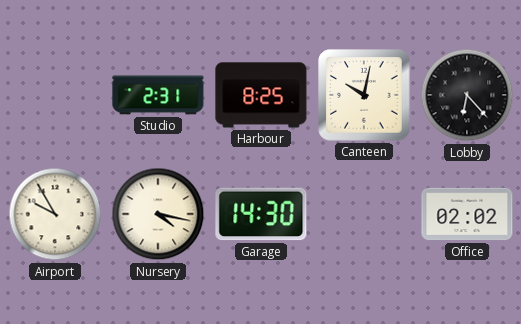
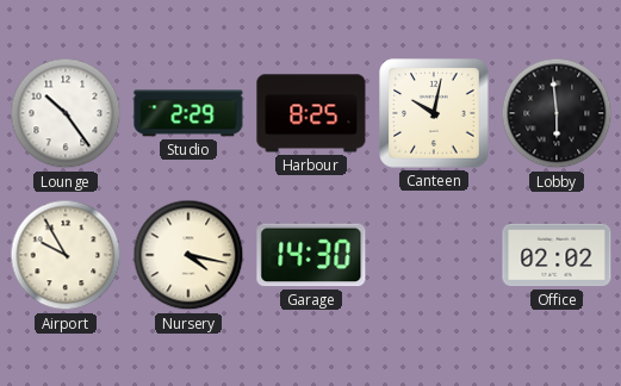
Lounge: none -> 10:24 (66, 113)
Studio: 2:31 -> 2:29 (188, 113)
Lobby: 6:23 -> 5:59 (557, 113)
